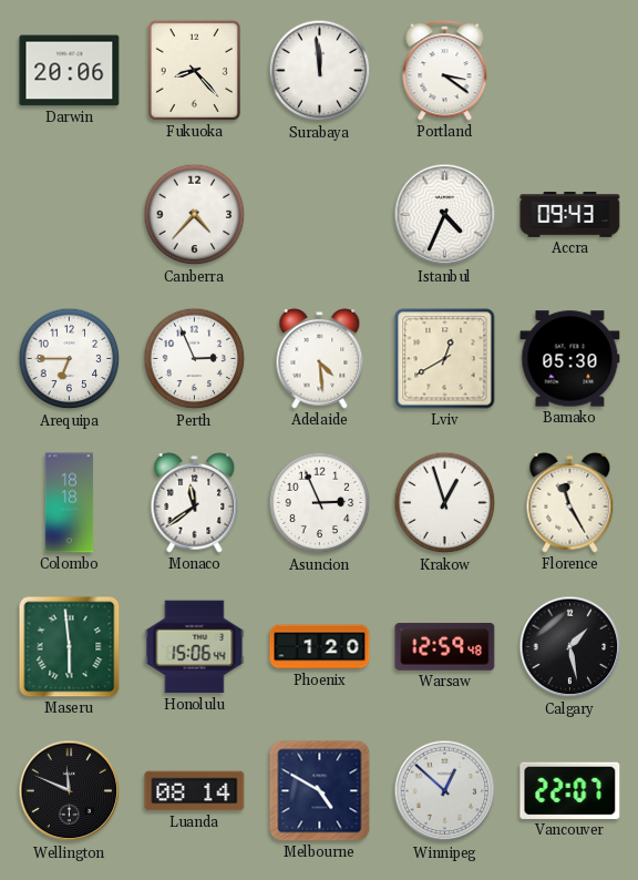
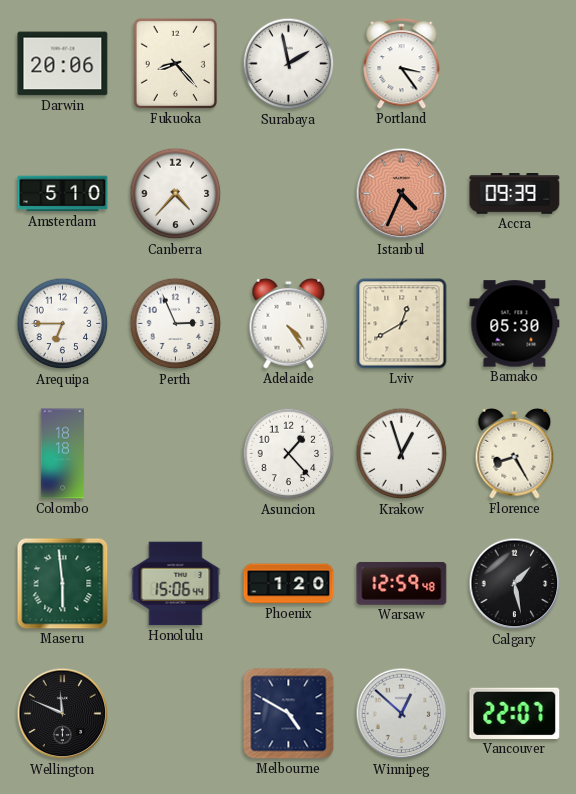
Surabaya: 11:59 -> 1:58 (289, 64)
Portland: 3:21 -> 3:24 (402, 64)
Amsterdam: none -> 5:10 (63, 194)
Istanbul dial: white -> salmon (402, 194)
Accra: 09:43 -> 09:39 (515, 194)
Adelaide: 4:29 -> 4:24 (289, 323)
Monaco: 11:39 -> none (195, 502)
Asuncion: 2:56 -> 1:23 (289, 454)
Florence: 11:25 -> 8:25 (515, 453)
Luanda: 08:14 -> none (195, 791)
